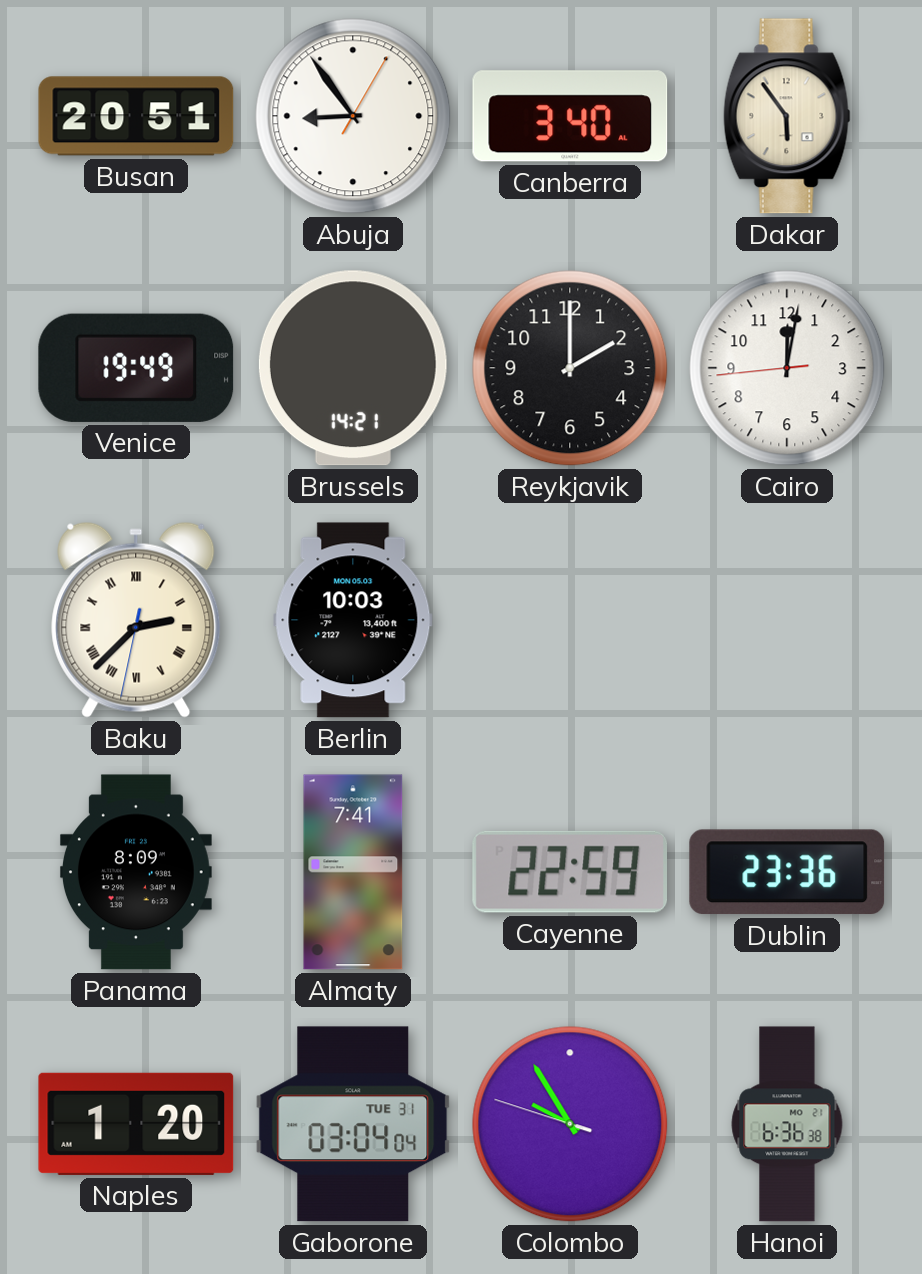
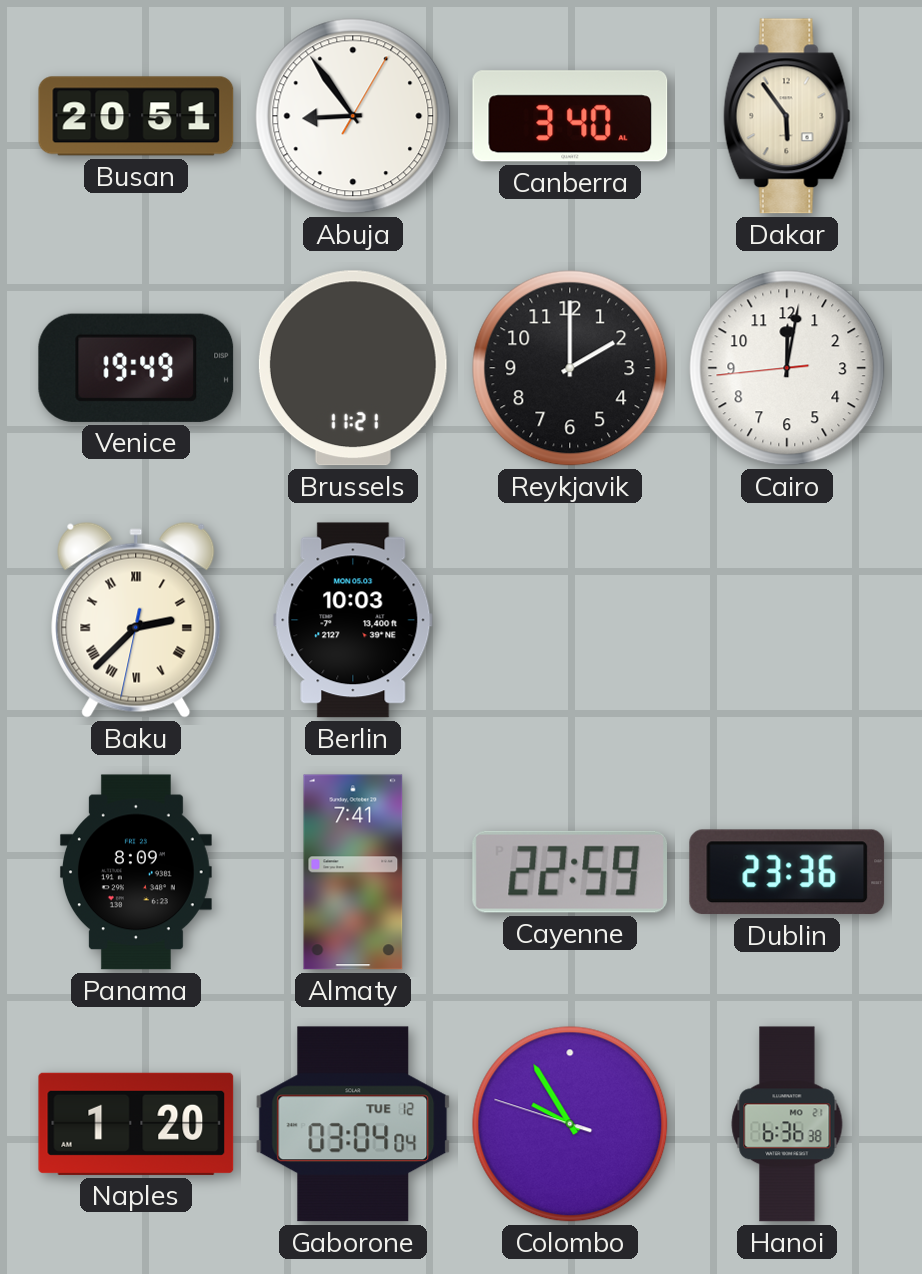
Brussels: 14:21 -> 11:21 (353, 368)
Gaborone date: TUE 31 -> TUE 12 (353, 1124)
